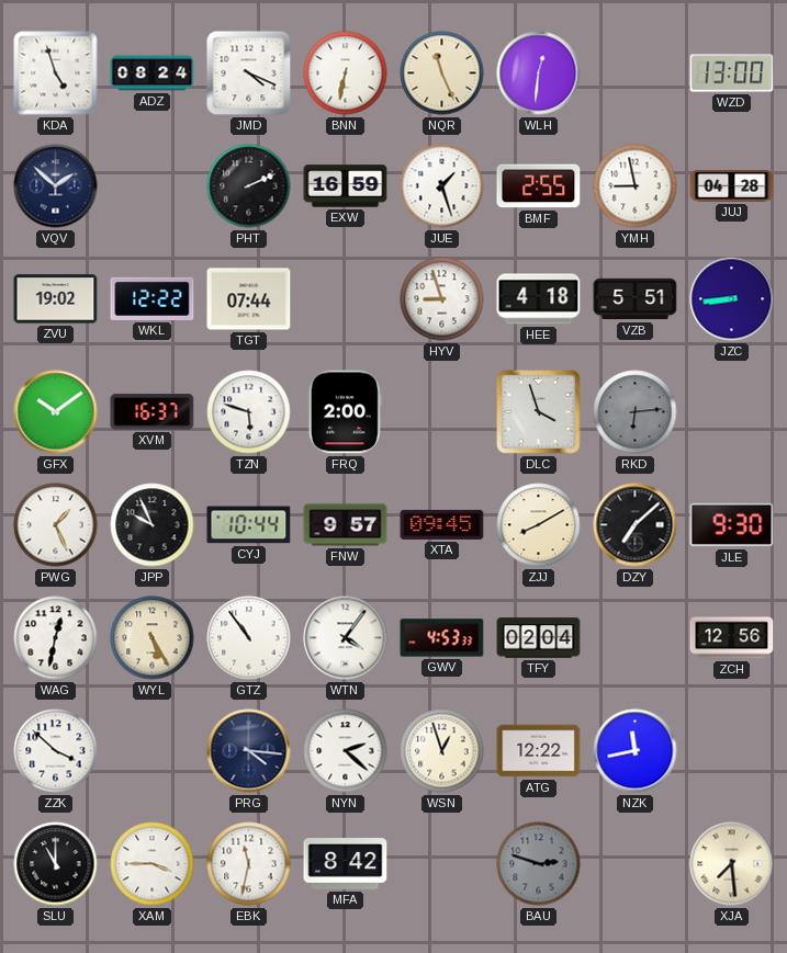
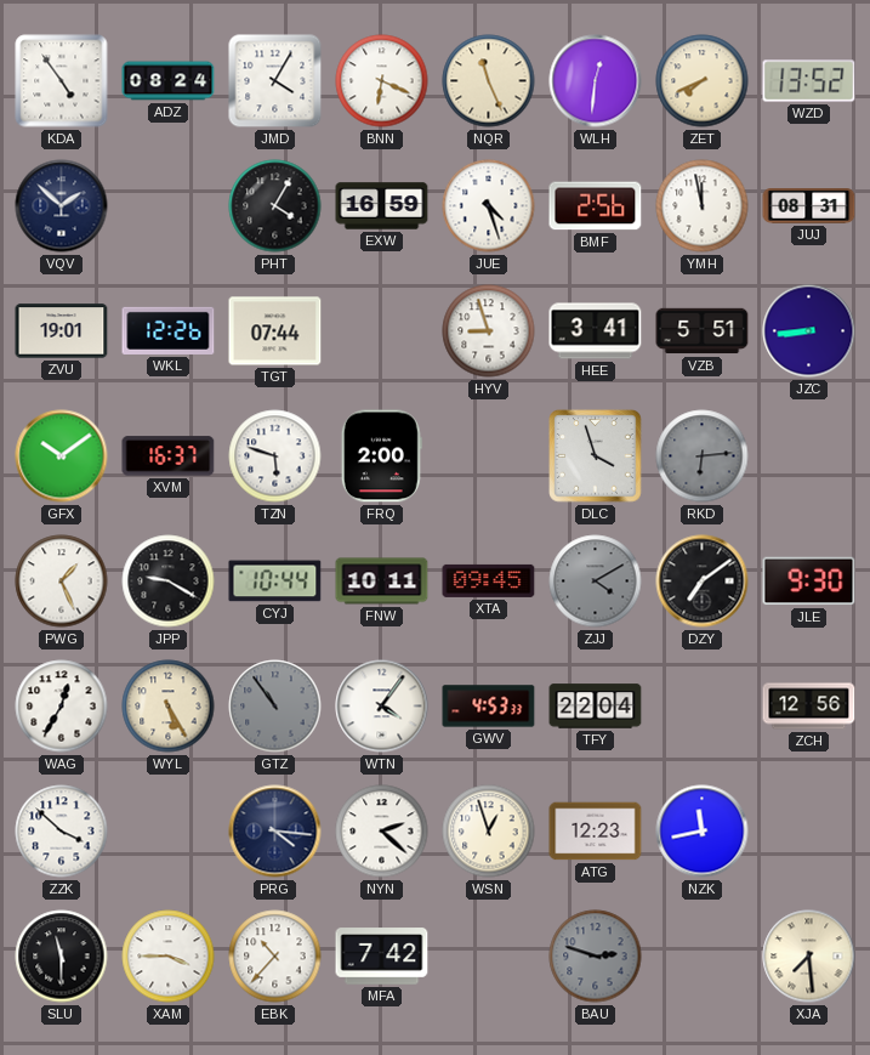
KDA: 4:57 -> 4:54 (62, 81)
JMD: 4:19 -> 4:05 (275, 81)
BNN: 6:32 -> 6:19 (382, 81)
ZET: none -> 7:41 (703, 81)
WZD: 13:00 -> 13:52 (809, 81)
PHT: 2:11 -> 4:05 (275, 206)
JUE: 1:27 -> 4:27 (489, 206)
BMF: 2:55 -> 2:56 (596, 206)
YMH: 8:58 -> 11:58 (703, 206)
JUJ: 04:28 -> 08:31 (809, 206)
ZVU: 19:02 -> 19:01 (62, 331)
WKL: 12:22 -> 12:26 (169, 330)
HEE: 4:18 -> 3:41 (596, 331)
JPP: 9:56 -> 9:20 (169, 582)
FNW: 9:57 -> 10:11 (382, 582)
ZJJ: 8:10 -> 4:10 (596, 582)
ZJJ dial: cream -> grey (596, 582)
DZY: 7:08 -> 7:09 (703, 582)
WAG: 12:32 -> 12:35 (62, 707)
GTZ dial: white -> grey (275, 707)
TFY: 02:04 -> 22:04 (596, 707)
ATG: 12:22 -> 12:23 (596, 832)
SLU: 11:00 -> 11:30 (62, 957)
EBK: 11:32 -> 10:37 (275, 957)
MFA: 8:42 -> 7:42 (382, 957)
